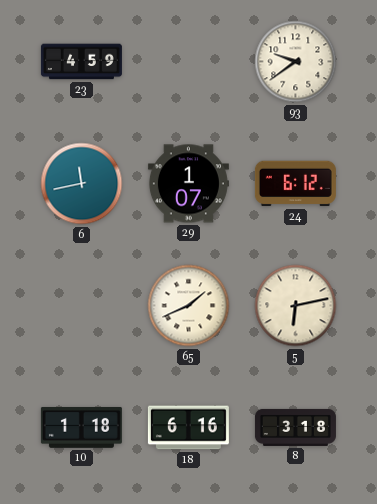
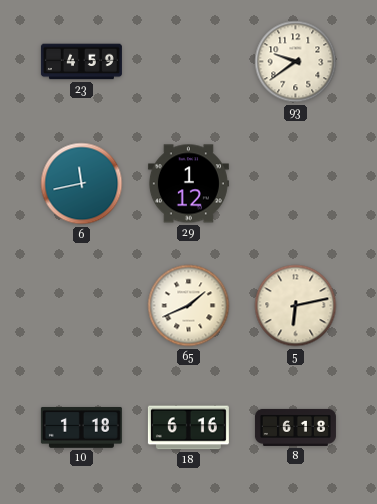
29: 1:07 -> 1:12 (188, 184)
24: 6:12 -> none (295, 184)
8: 3:18 -> 6:18 (295, 427)
